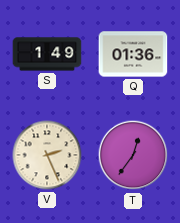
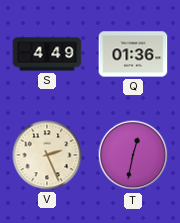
S: 1:49 -> 4:49 (47, 54)
T: 12:36 -> 12:32 (133, 155)
